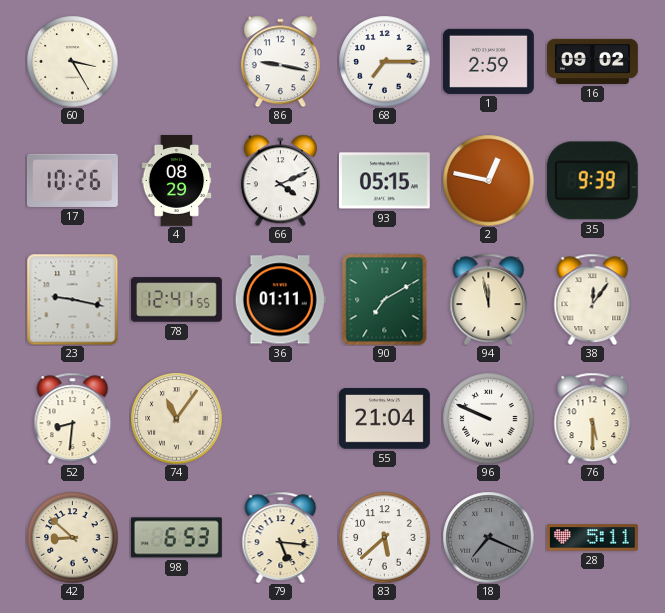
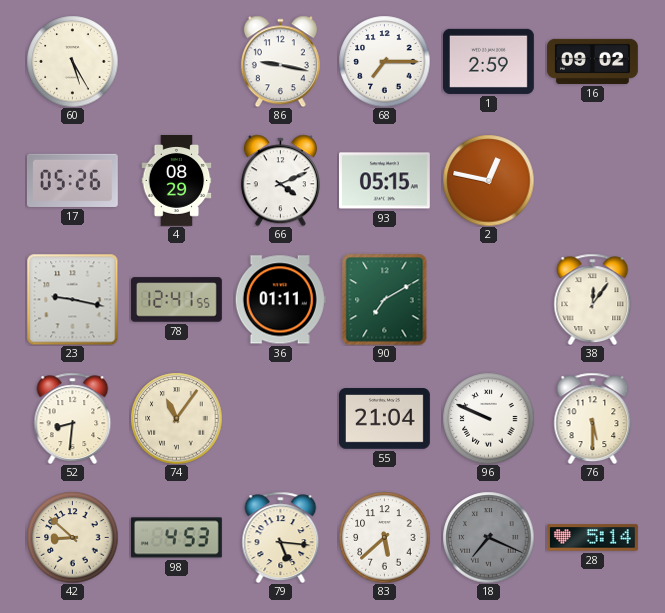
60: 3:25 -> 5:25 (72, 61)
17: 10:26 -> 05:26 (72, 180)
35: 9:39 -> none (592, 181)
94: 11:58 -> none (489, 299)
98: 6:53 -> 4:53 (176, 538)
28: 5:11 -> 5:14 (592, 538)
